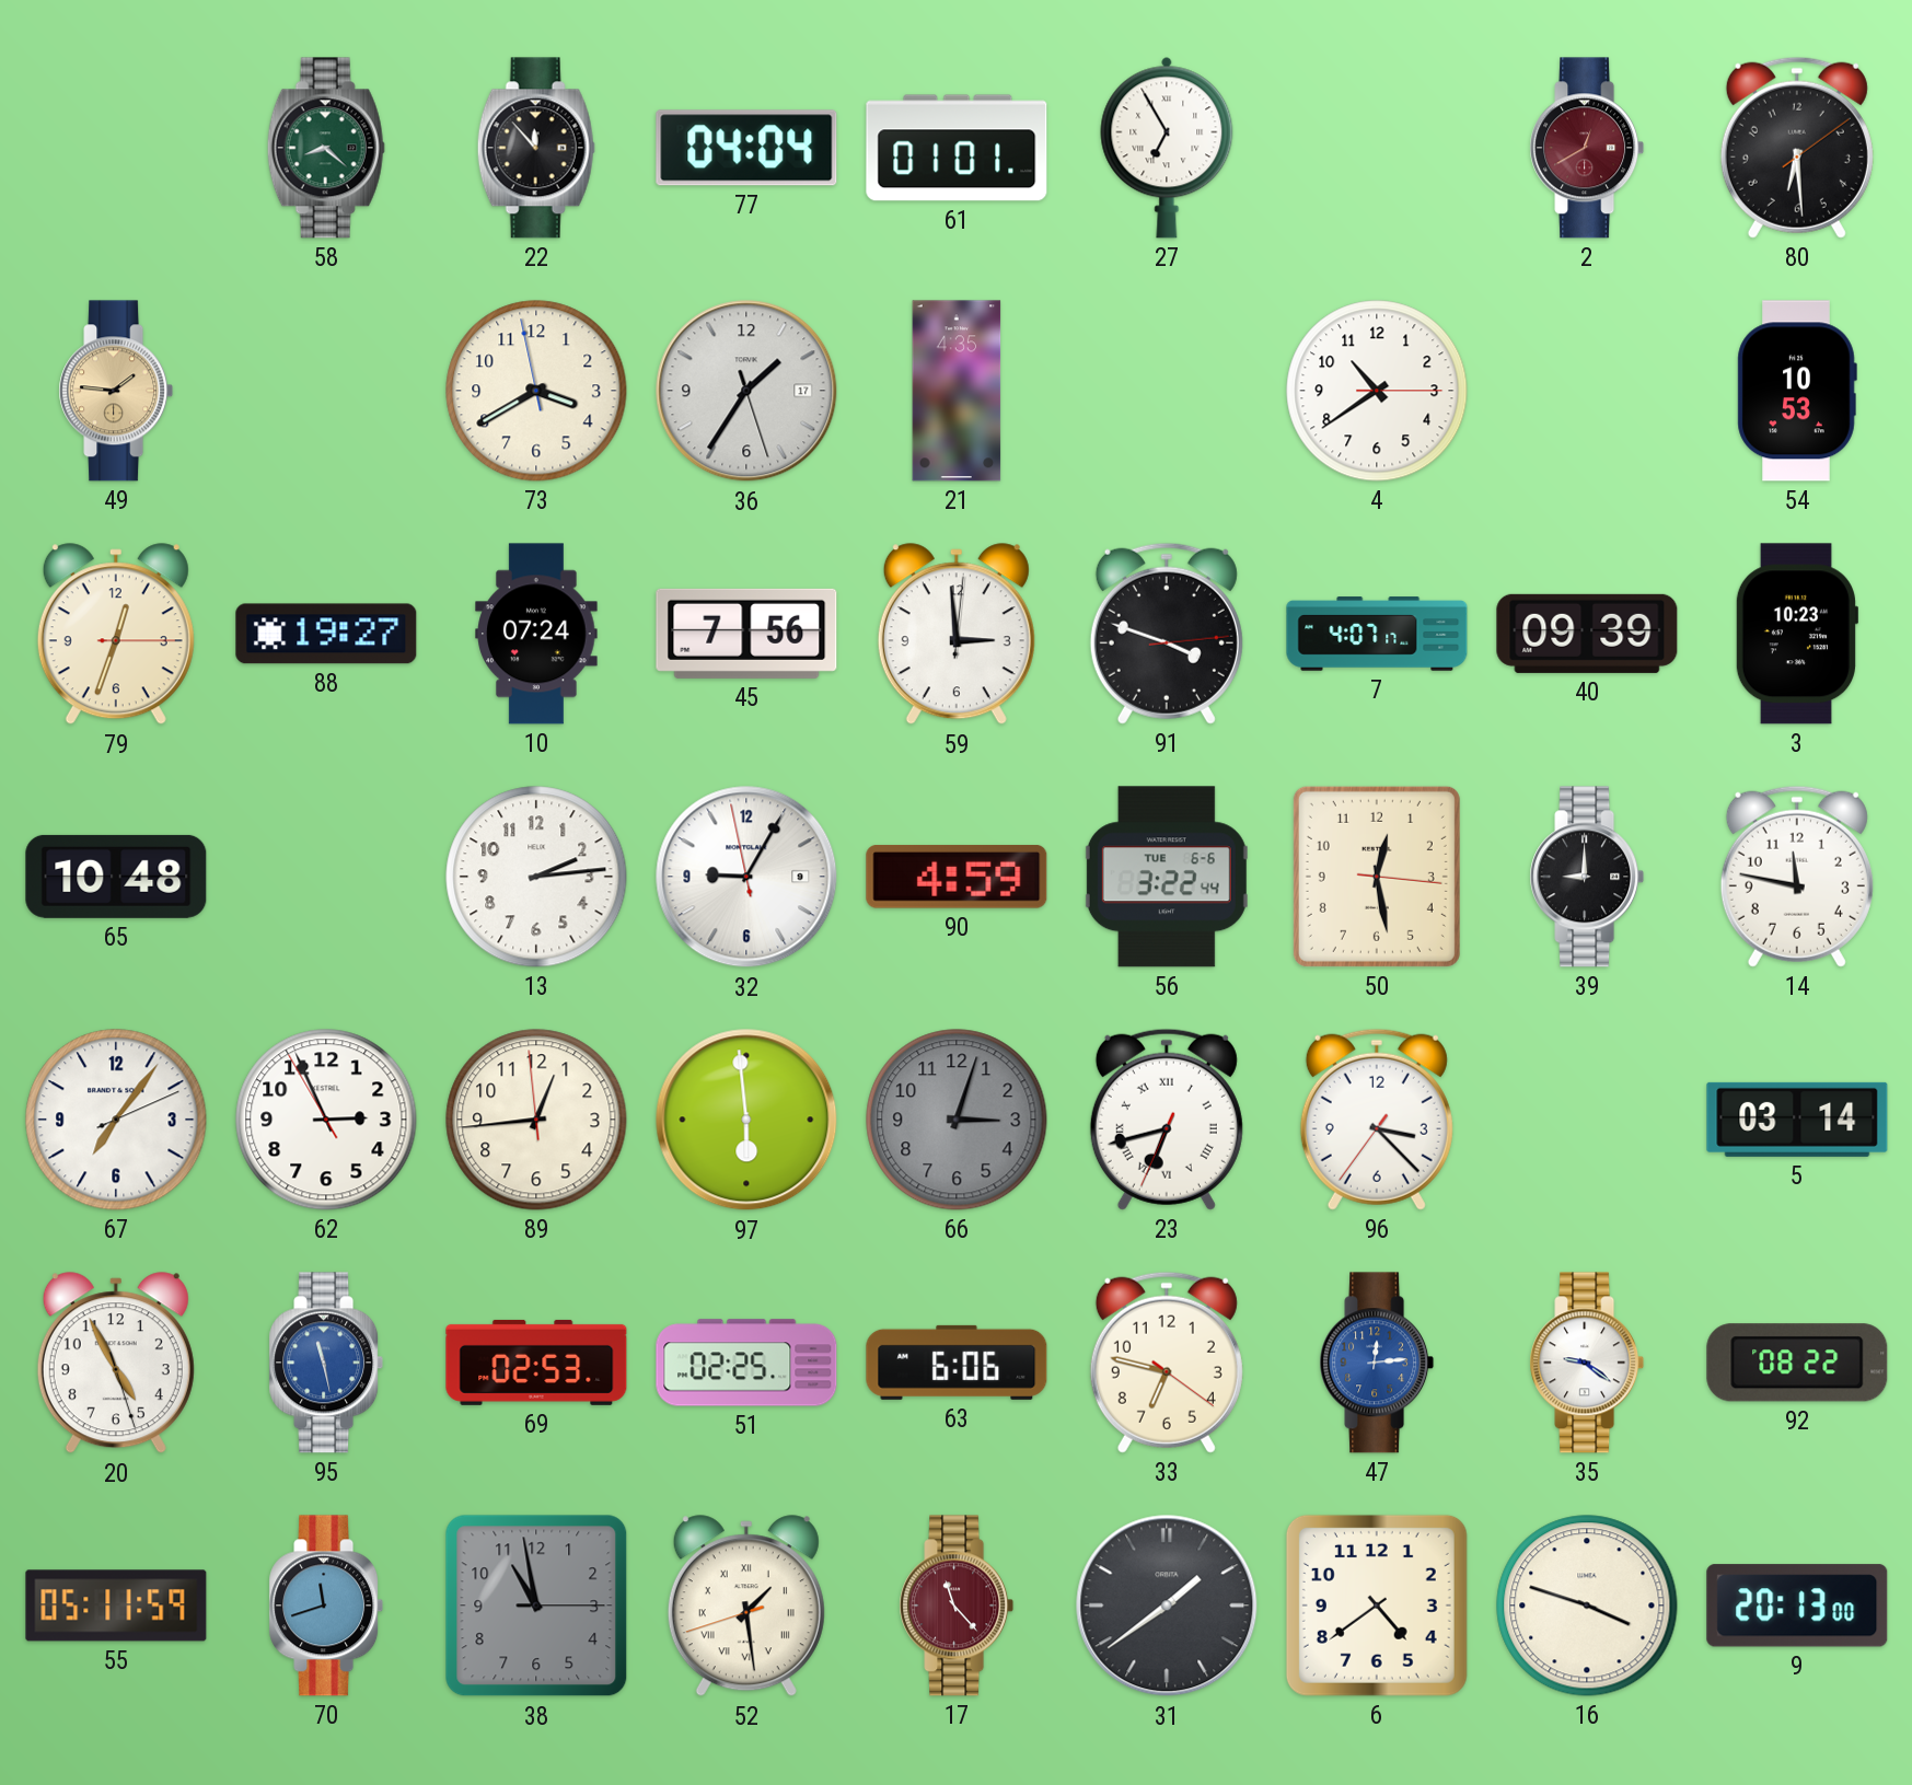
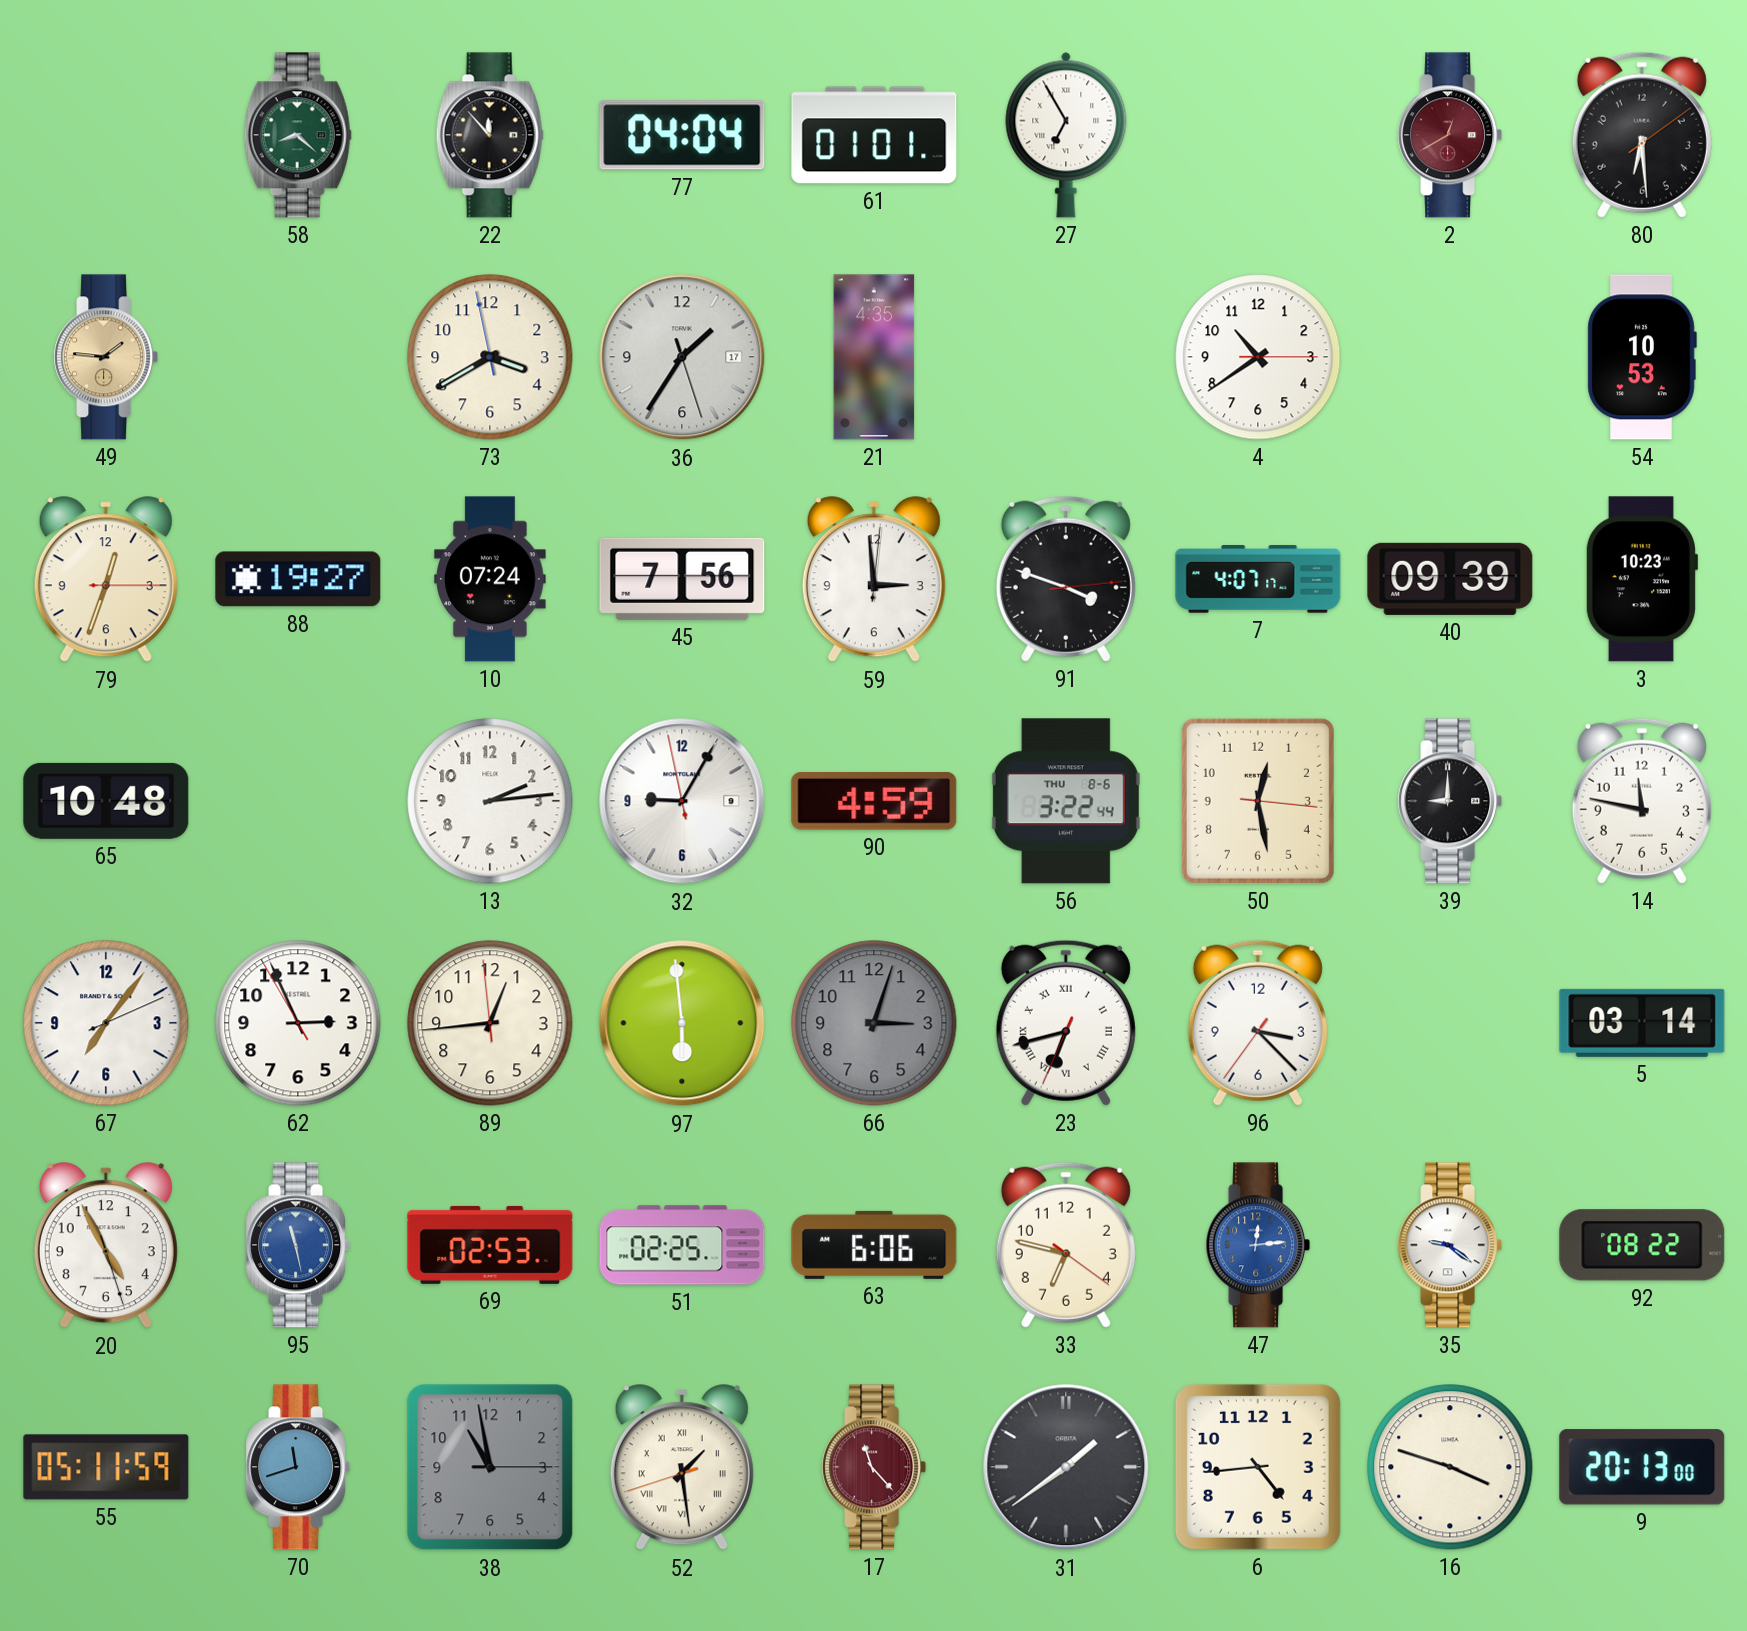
56 date: TUE 6-6 -> THU 8-6 (1066, 801)
6: 4:39 -> 4:44 (1258, 1467)
